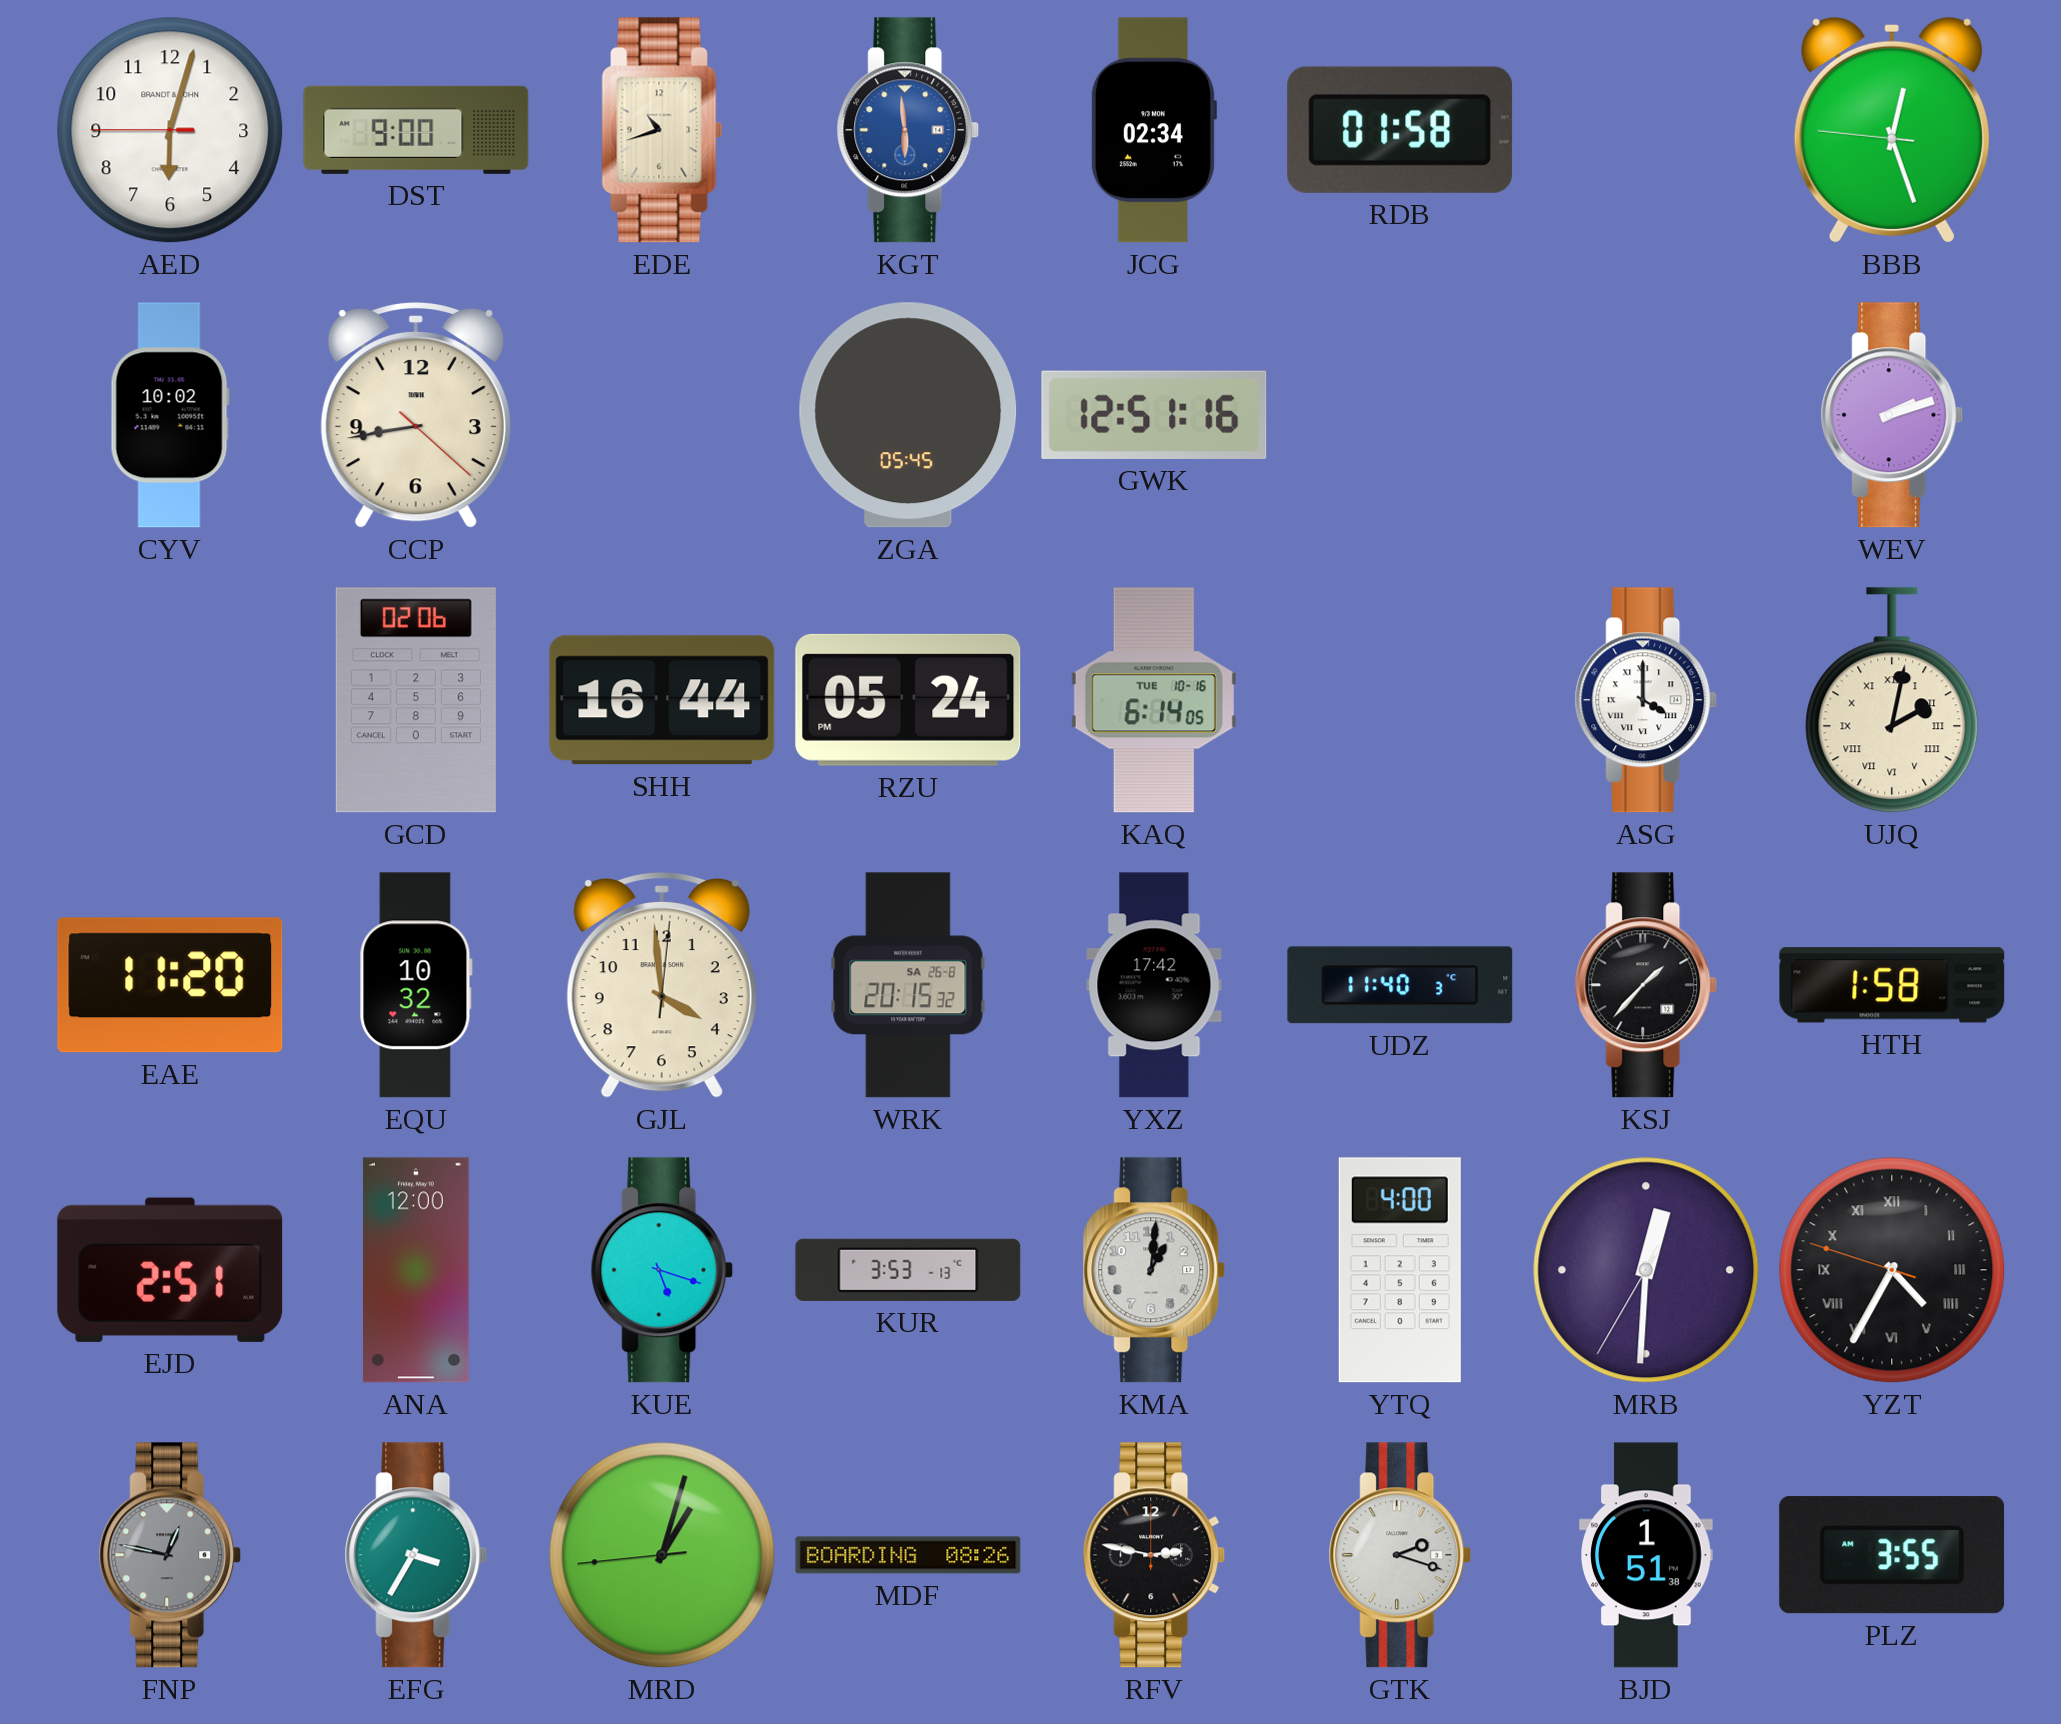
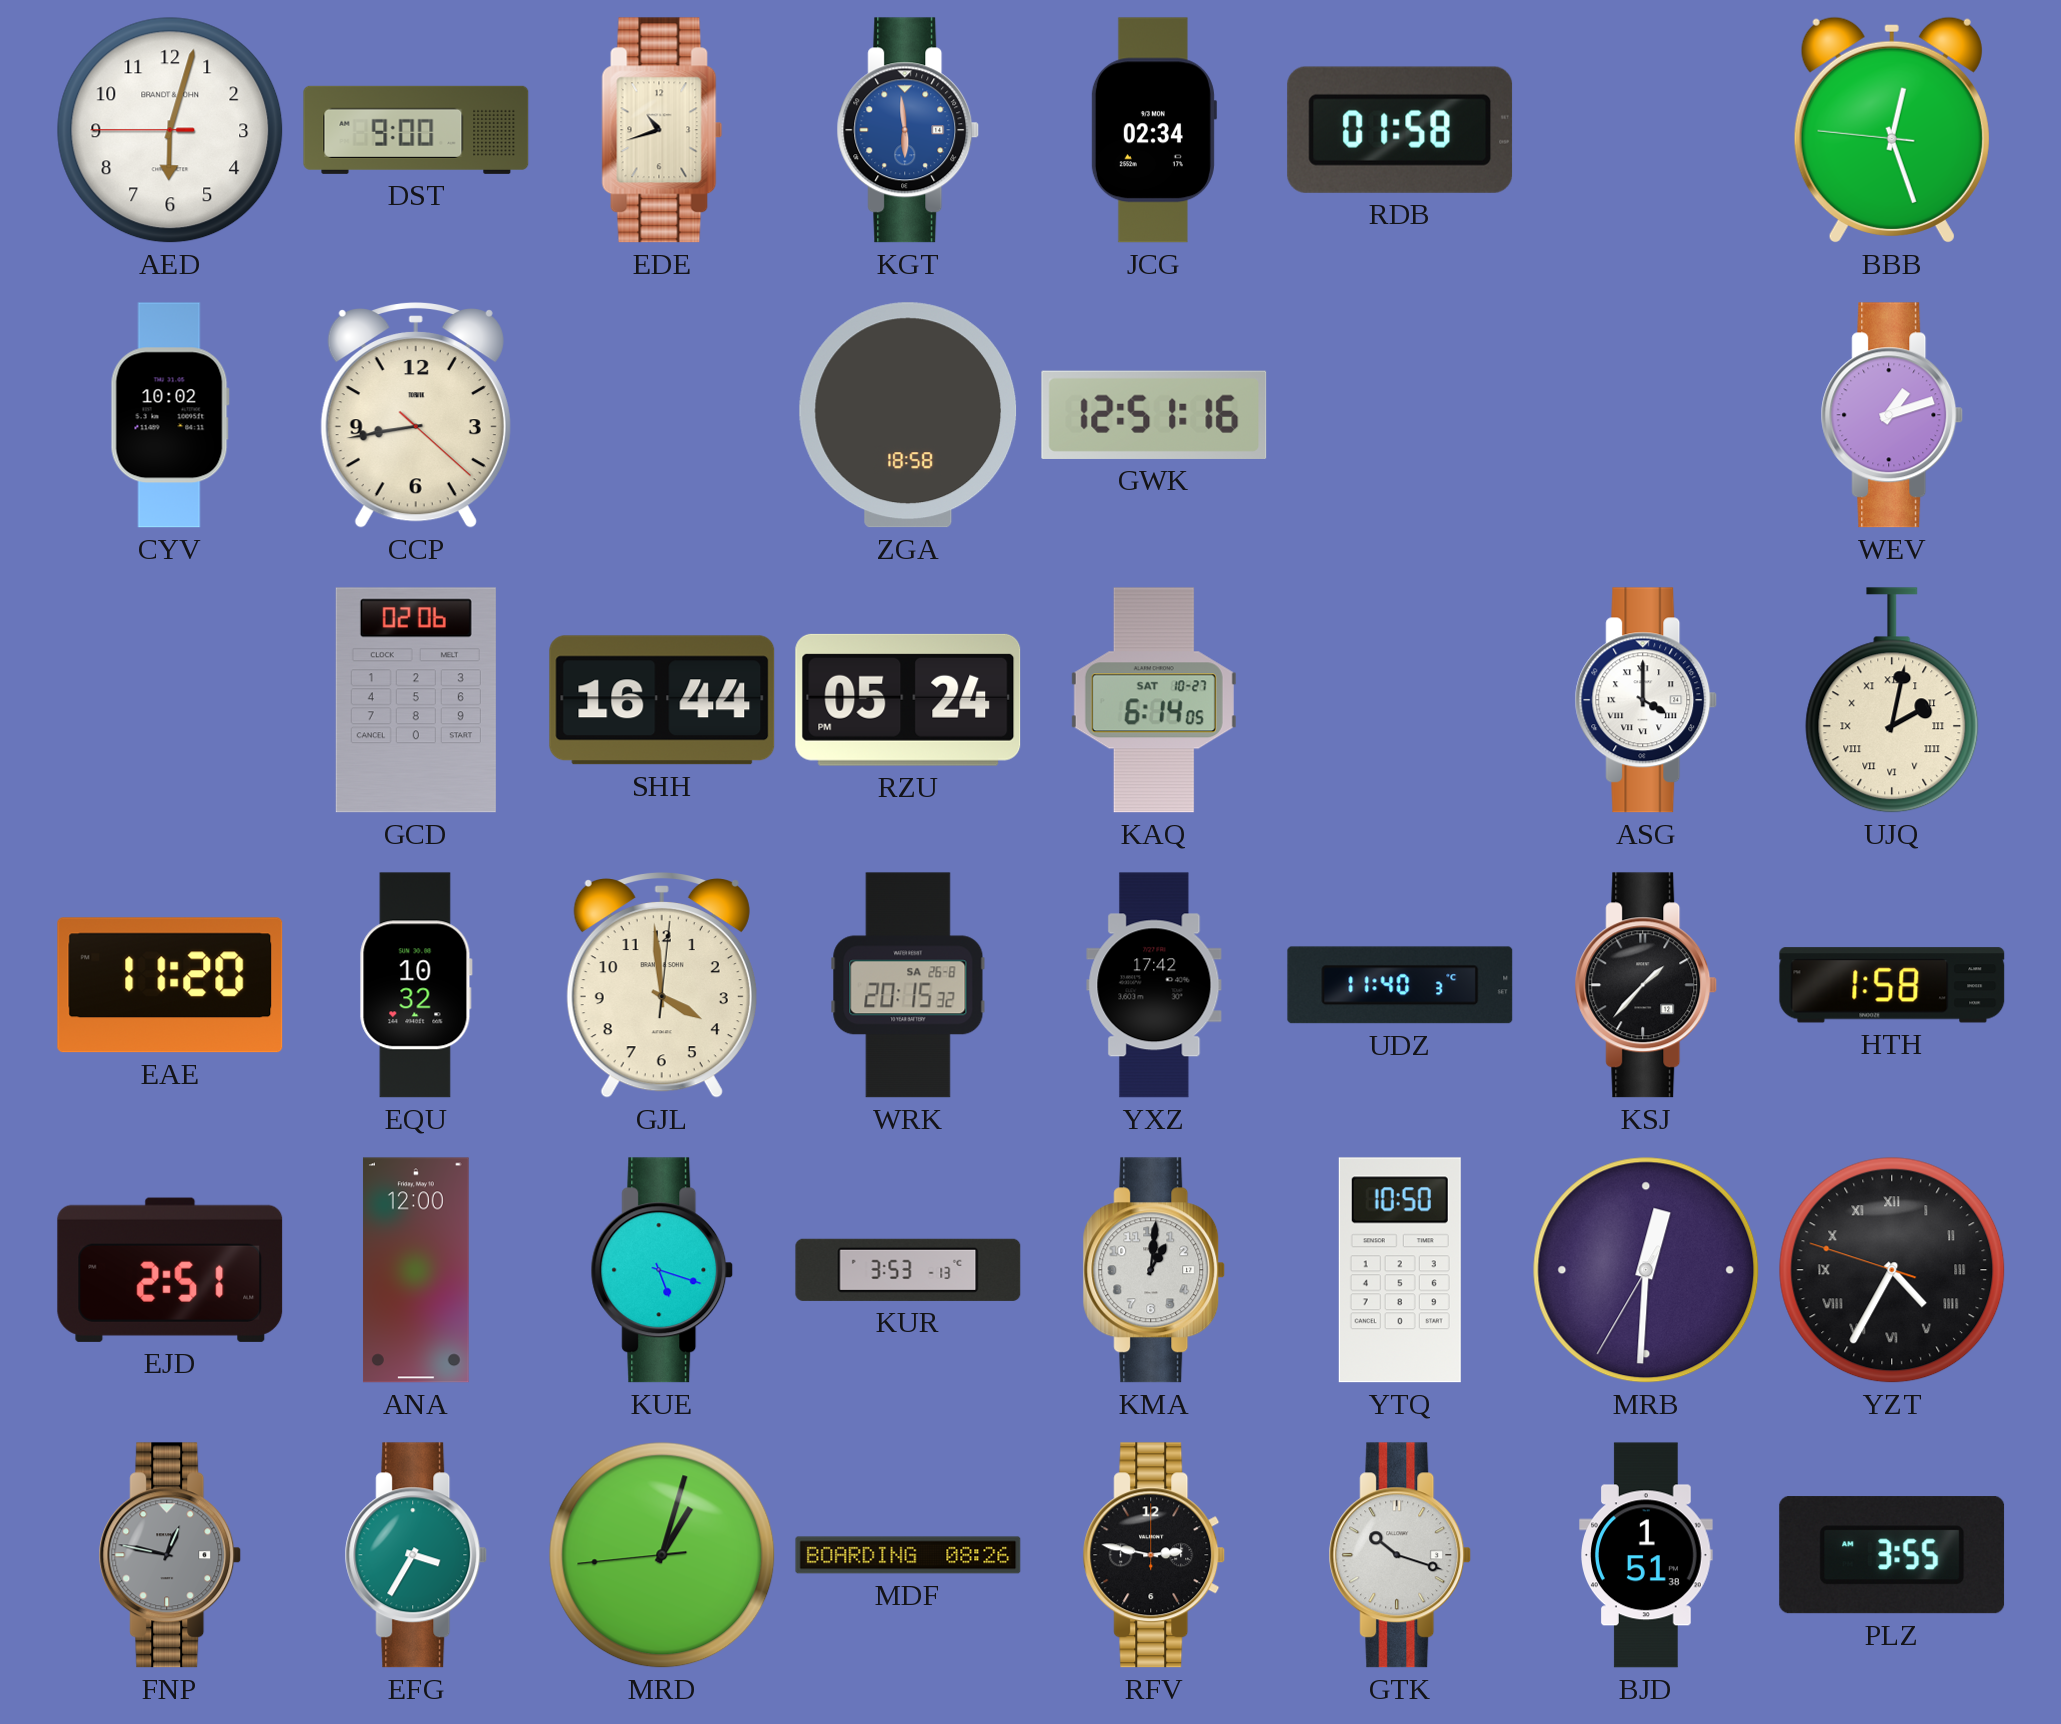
ZGA: 05:45 -> 18:58 (908, 415)
WEV: 2:12 -> 1:12 (1892, 415)
KAQ date: TUE 10-16 -> SAT 10-27 (1154, 700)
YTQ: 4:00 -> 10:50 (1400, 1270)
GTK: 2:18 -> 10:18 (1400, 1555)
